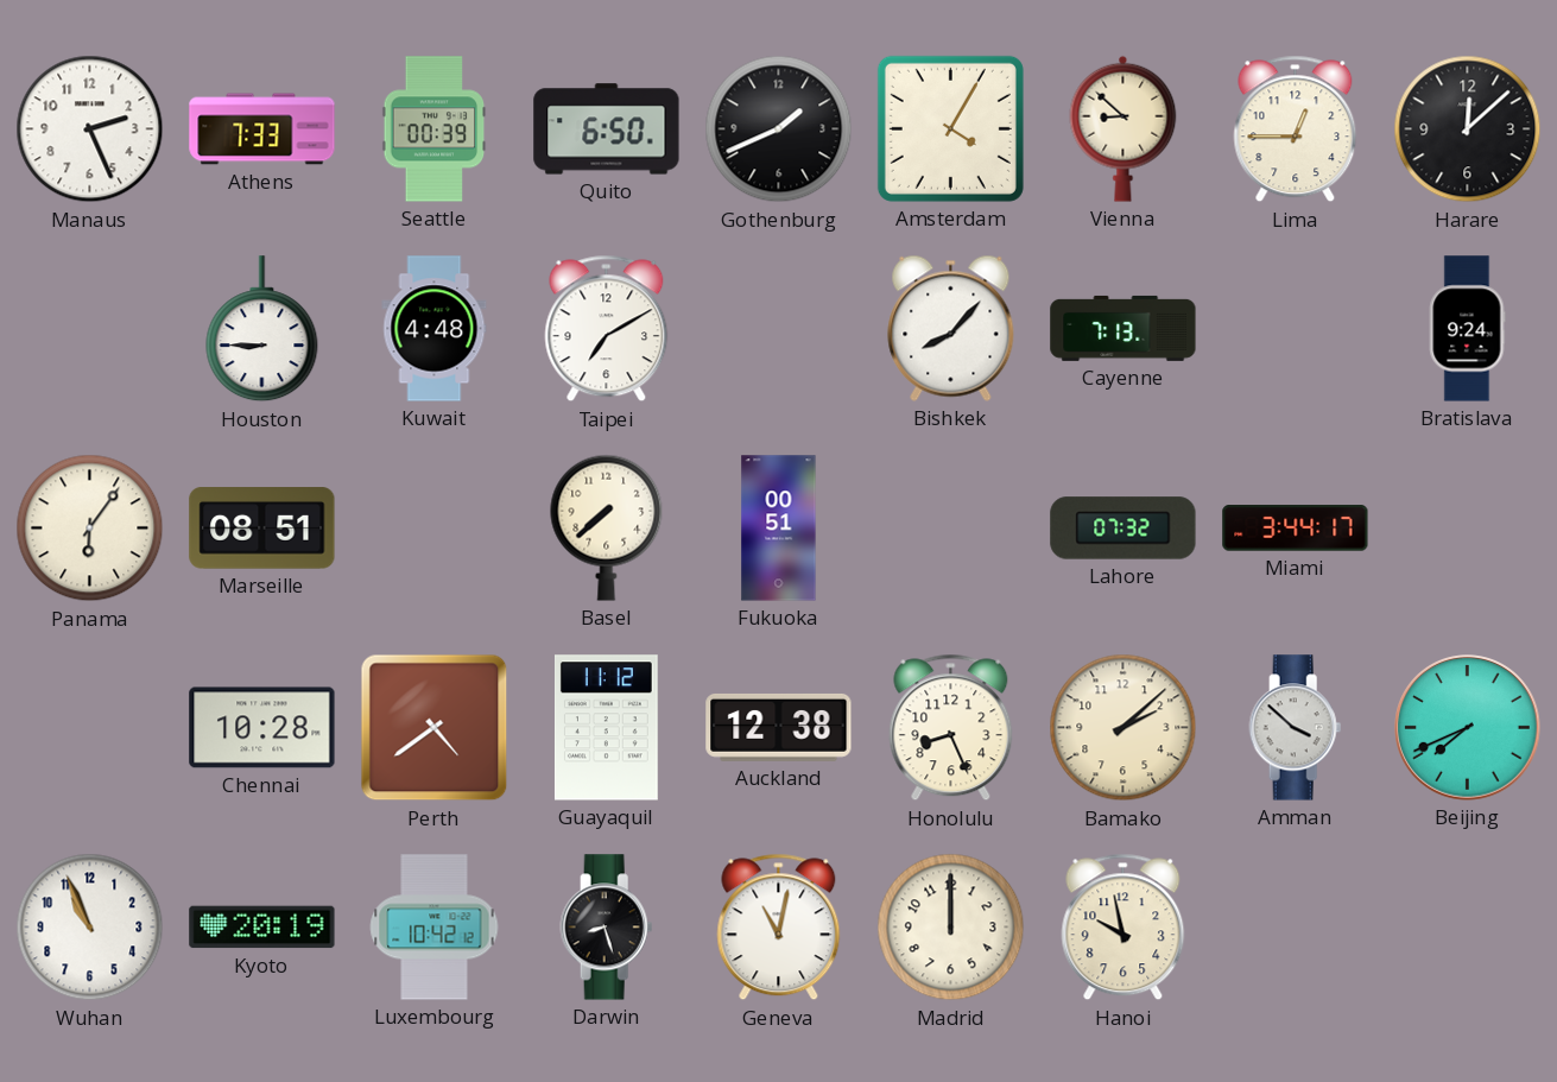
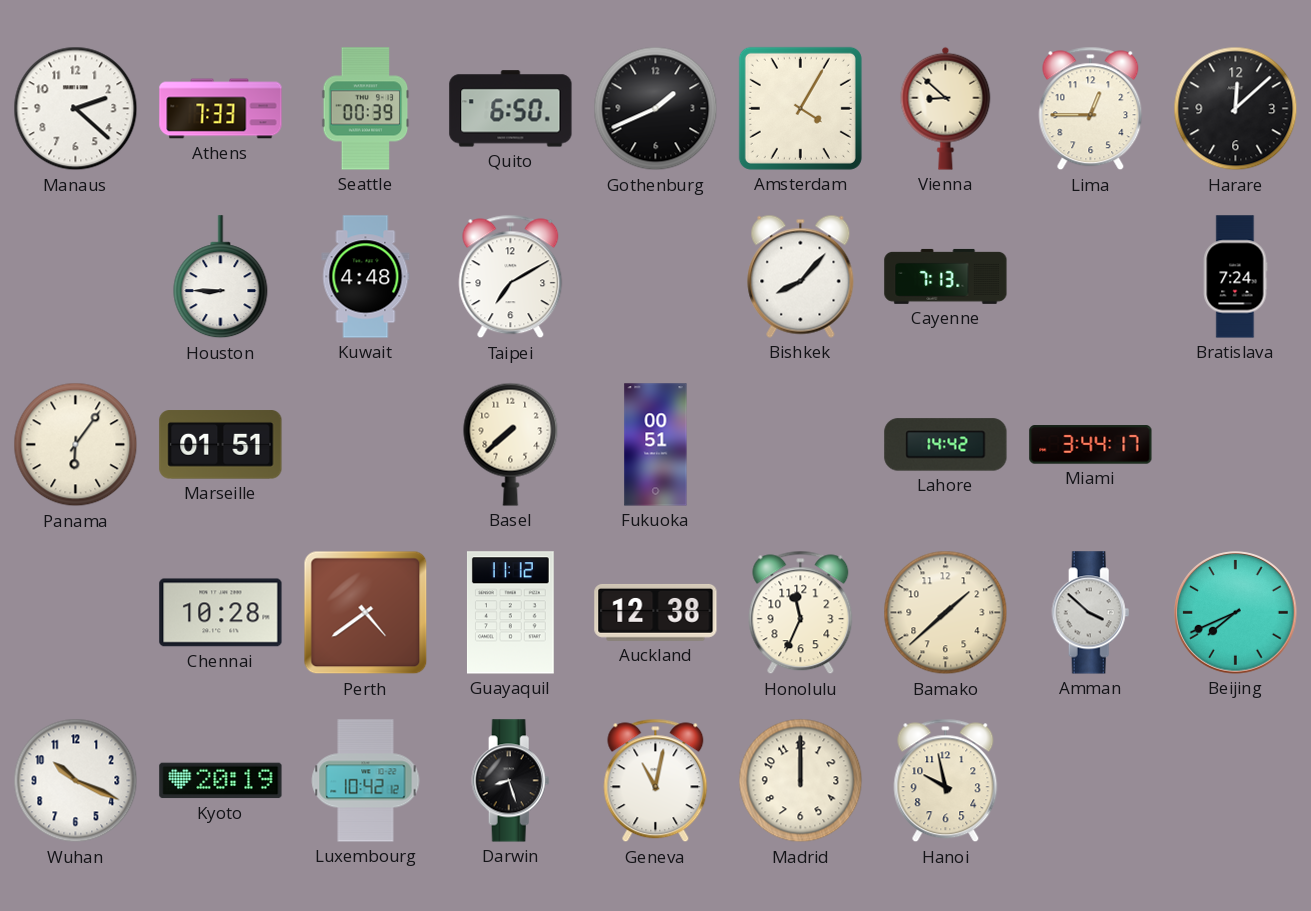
Manaus: 2:26 -> 2:22 (76, 109)
Bratislava: 9:24 -> 7:24 (1235, 277)
Marseille: 08:51 -> 01:51 (221, 445)
Lahore: 07:32 -> 14:42 (946, 445)
Honolulu: 8:26 -> 11:34 (801, 613)
Bamako: 2:08 -> 1:38 (946, 613)
Wuhan: 10:56 -> 10:19 (76, 781)
